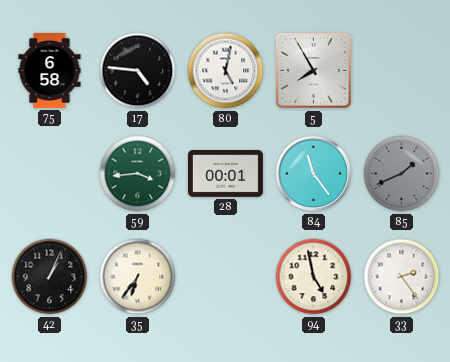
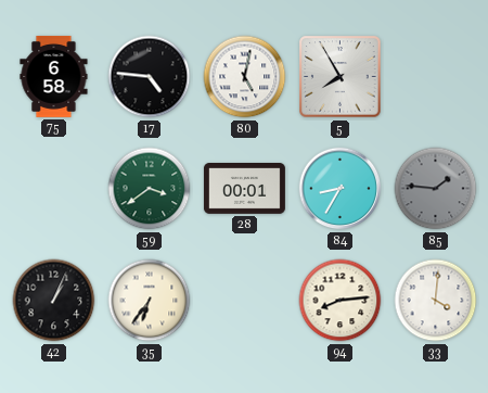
59: 3:44 -> 3:39 (150, 189)
84: 11:24 -> 8:35 (341, 189)
85: 1:41 -> 1:46 (436, 189)
94: 4:58 -> 8:14 (341, 301)
33: 2:24 -> 4:01 (436, 301)
